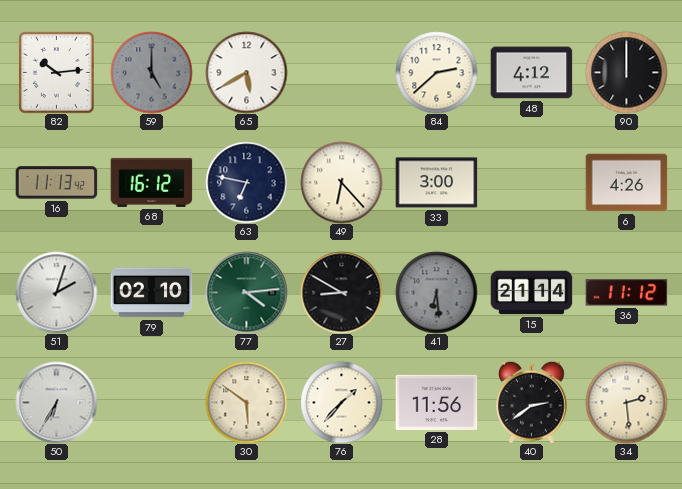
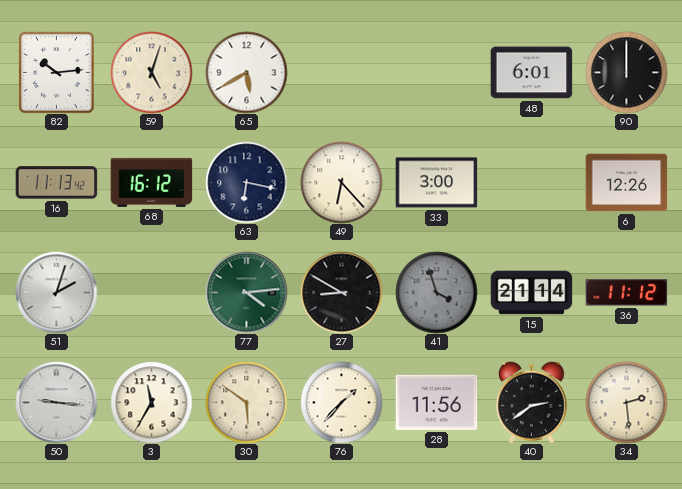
59: 5:00 -> 5:03 (151, 72)
59 dial: grey -> cream (151, 72)
84: 2:38 -> none (436, 72)
48: 4:12 -> 6:01 (531, 73)
63: 6:47 -> 6:17 (246, 182)
6: 4:26 -> 12:26 (626, 183)
79: 02:10 -> none (151, 293)
41: 6:29 -> 3:57 (436, 292)
50: 6:35 -> 9:16 (56, 402)
3: none -> 11:35 (151, 402)
